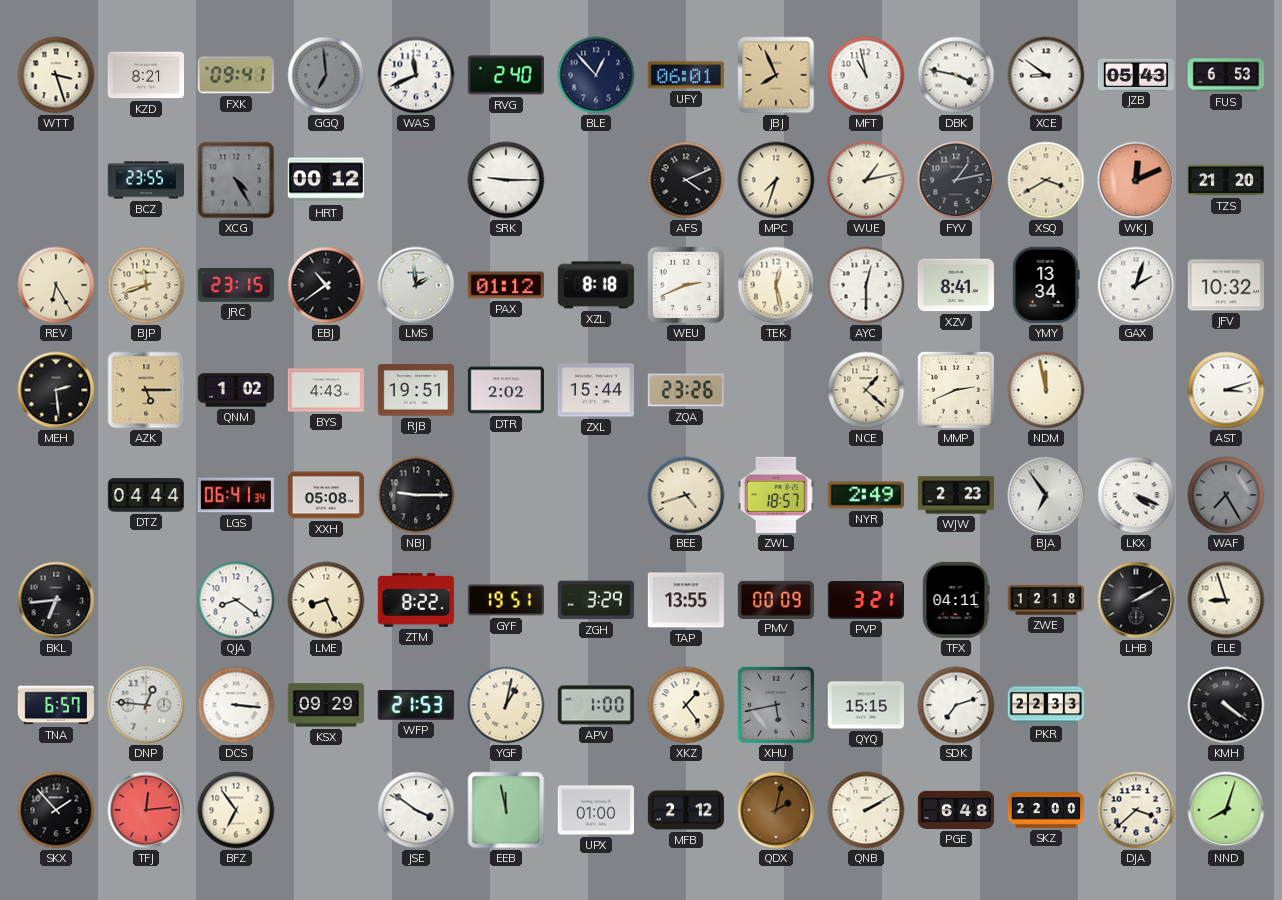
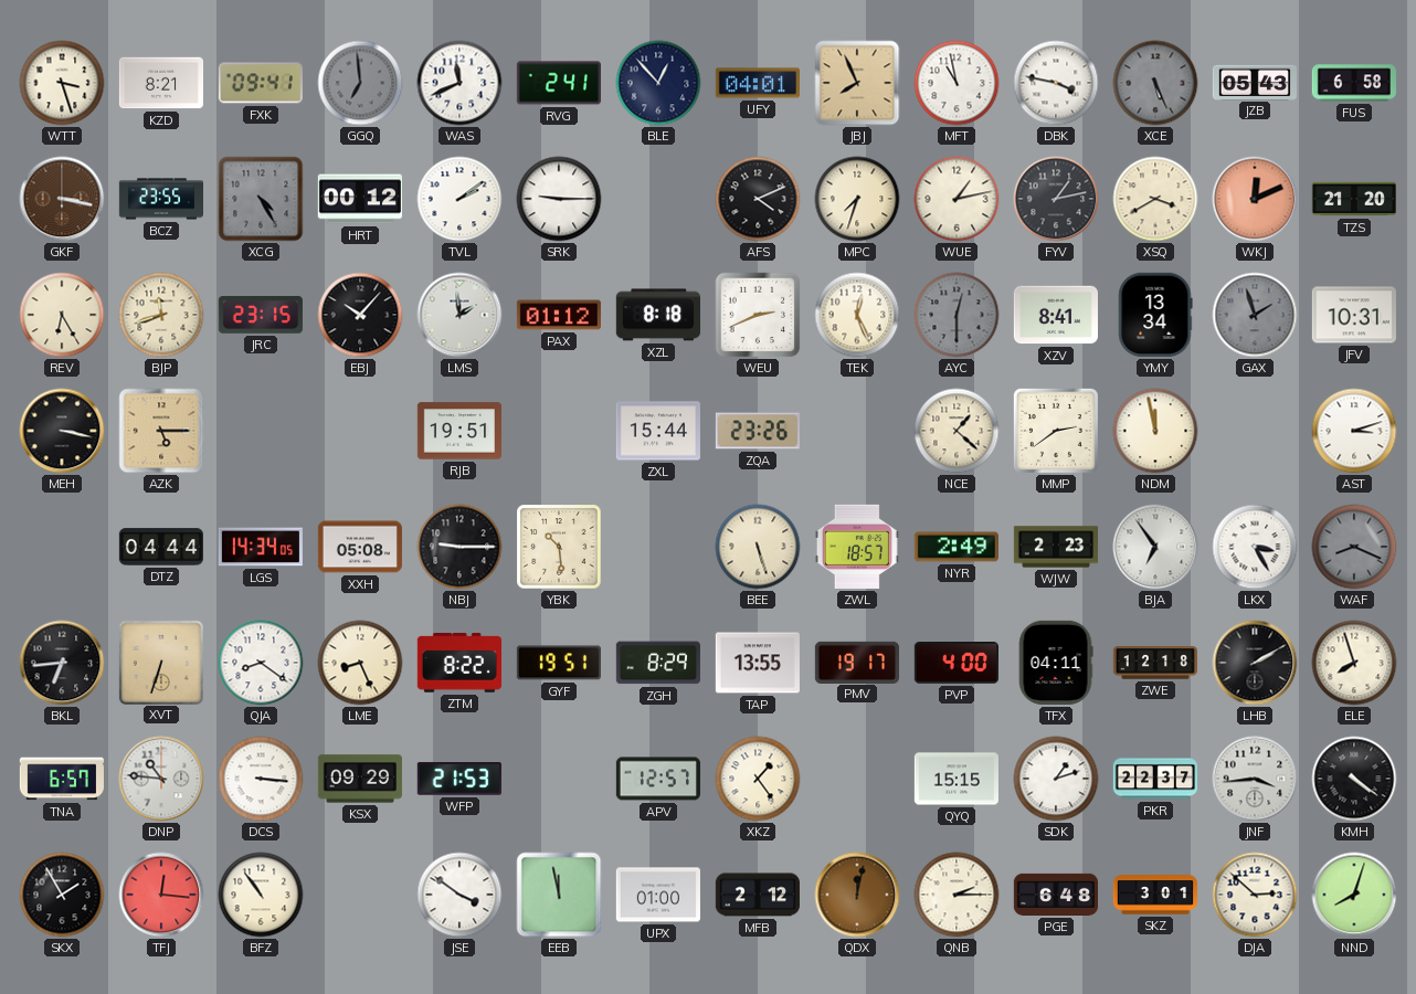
RVG: 2:40 -> 2:41 (559, 83)
UFY: 06:01 -> 04:01 (758, 83)
XCE: 8:51 -> 5:26 (1155, 83)
XCE dial: white -> grey (1155, 83)
FUS: 6:53 -> 6:58 (1353, 83)
GKF: none -> 3:17 (62, 199)
TVL: none -> 2:09 (459, 199)
EBJ: 10:39 -> 10:07 (360, 315)
TEK: 12:28 -> 12:26 (857, 315)
AYC dial: white -> grey (957, 315)
GAX: 2:03 -> 1:57 (1255, 315)
GAX dial: white -> grey (1255, 315)
JFV: 10:32 -> 10:31 (1354, 315)
MEH: 2:29 -> 3:17 (62, 431)
QNM: 1:02 -> none (235, 390)
BYS: 4:43 -> none (325, 390)
DTR: 2:02 -> none (505, 390)
MMP: 2:41 -> 2:39 (1056, 431)
LGS: 06:41 -> 14:34 (261, 547)
YBK: none -> 10:29 (559, 547)
BEE: 4:42 -> 5:27 (758, 547)
LKX: 4:19 -> 3:25 (1255, 547)
WAF: 7:25 -> 8:19 (1354, 547)
XVT: none -> 6:33 (160, 662)
ZGH: 3:29 -> 8:29 (658, 663)
PMV: 00:09 -> 19:17 (856, 662)
PVP: 3:21 -> 4:00 (957, 664)
ELE: 8:57 -> 7:57 (1354, 663)
DNP: 12:46 -> 10:46 (161, 779)
YGF: 1:02 -> none (506, 705)
APV: 1:00 -> 12:57 (657, 779)
XHU: 5:43 -> none (776, 705)
SDK: 7:12 -> 1:12 (1056, 779)
PKR: 22:33 -> 22:37 (1154, 779)
JNF: none -> 3:44 (1255, 779)
SKX: 1:53 -> 1:55 (62, 895)
TFJ: 12:14 -> 12:16 (161, 895)
BFZ: 6:54 -> 10:54 (261, 895)
QDX: 2:02 -> 12:02 (857, 895)
QNB: 2:10 -> 2:15 (957, 895)
SKZ: 22:00 -> 3:01 (1154, 895)
DJA: 3:38 -> 2:52 (1255, 895)
